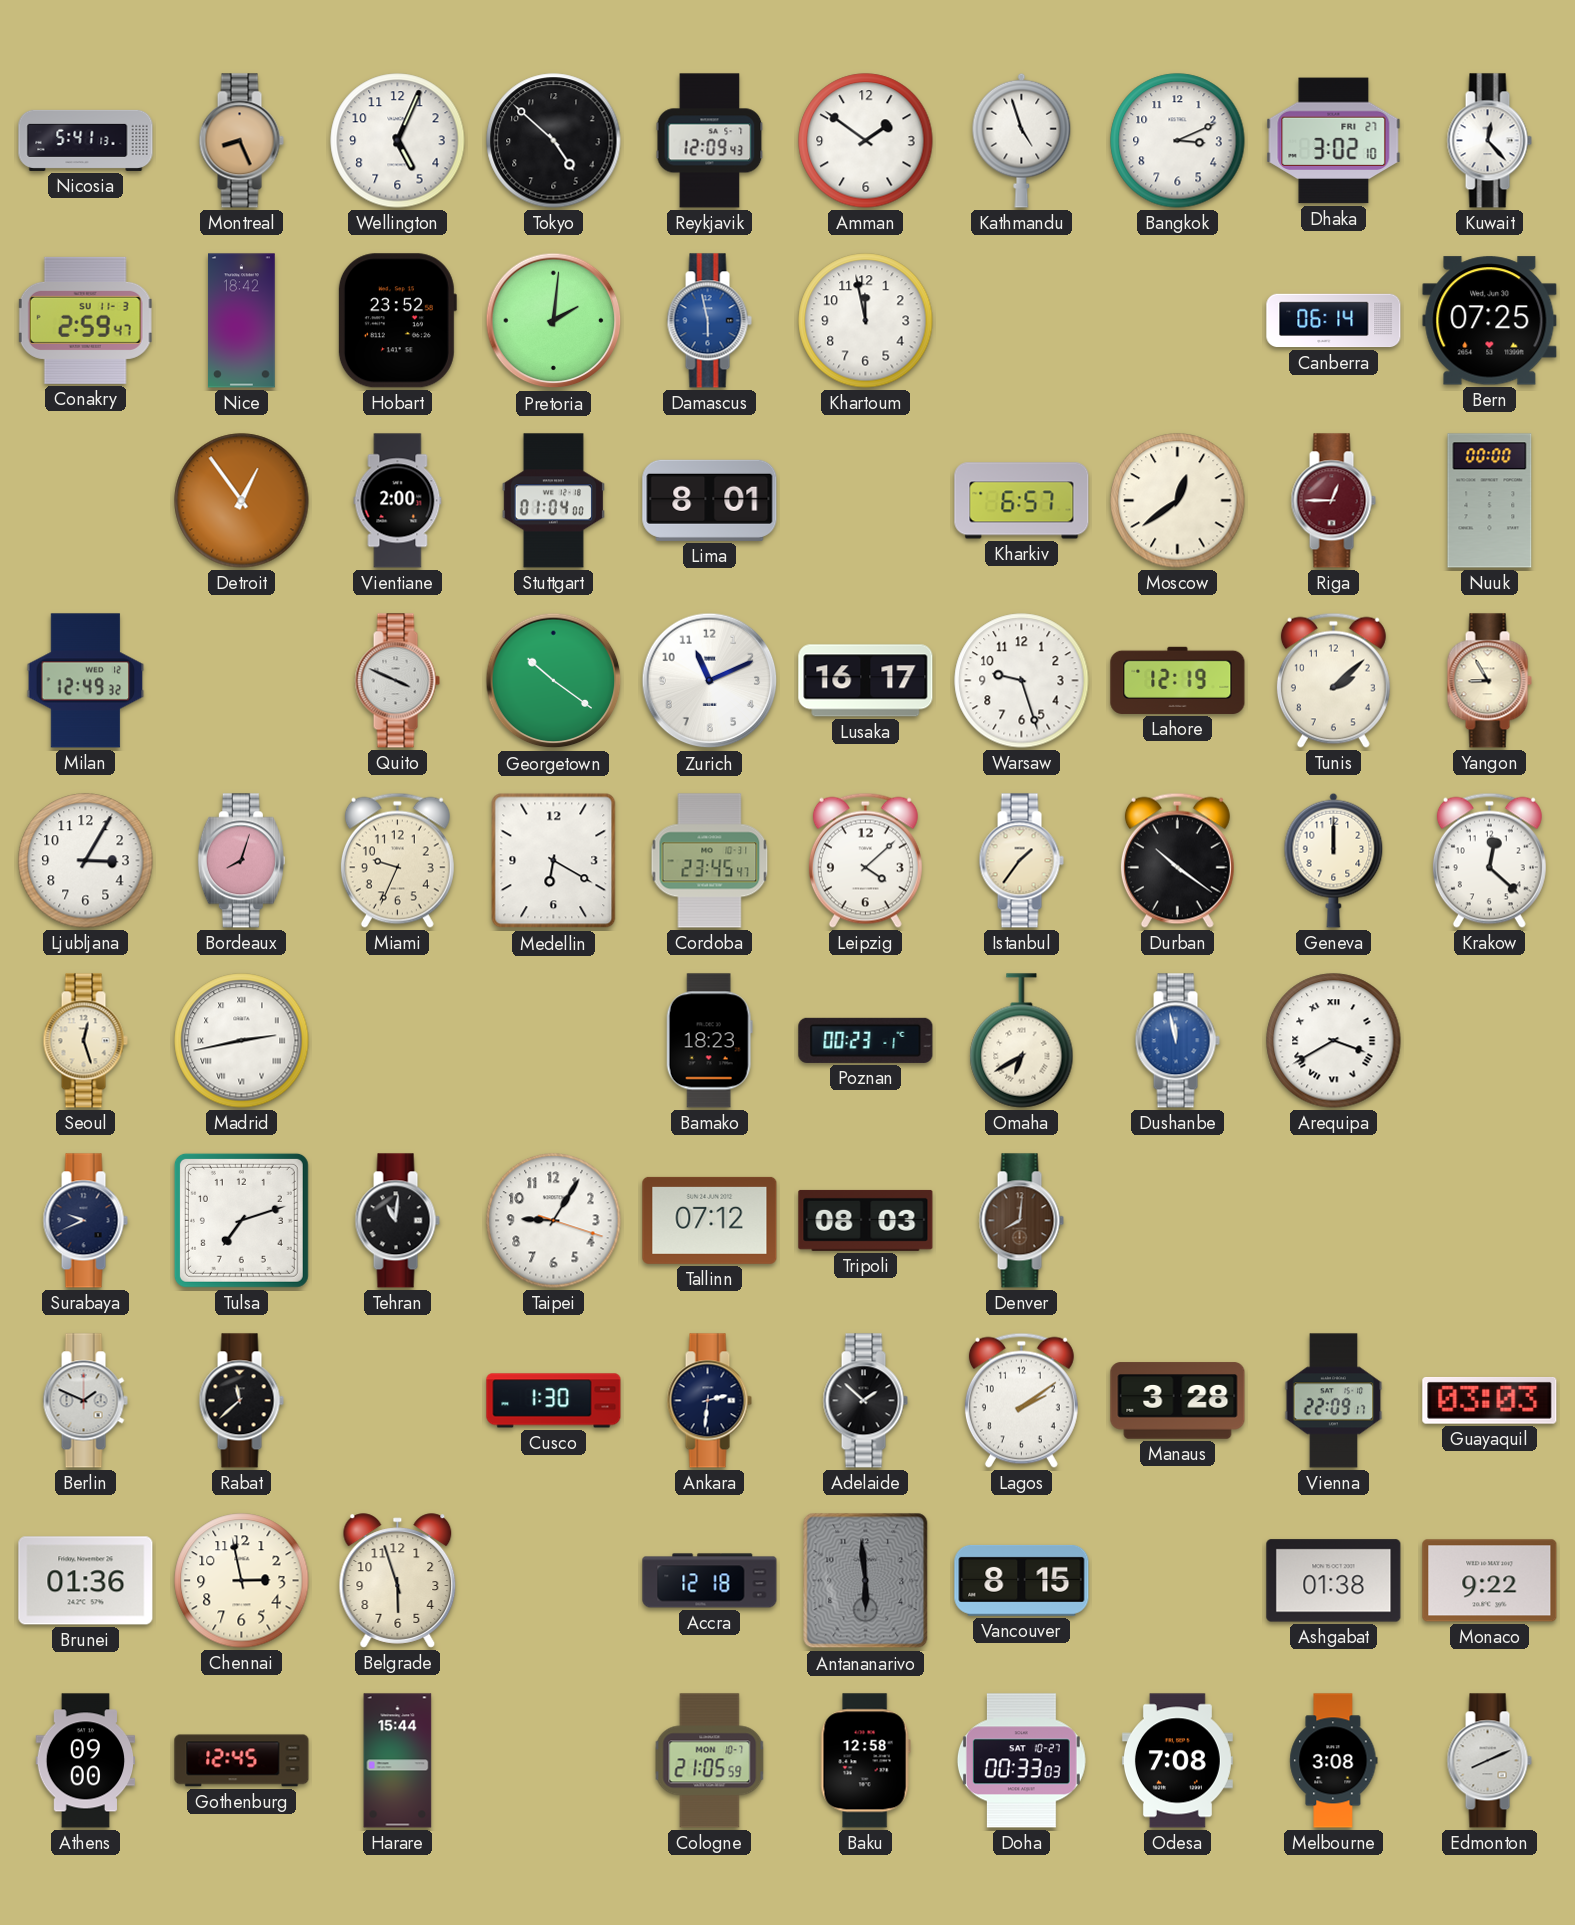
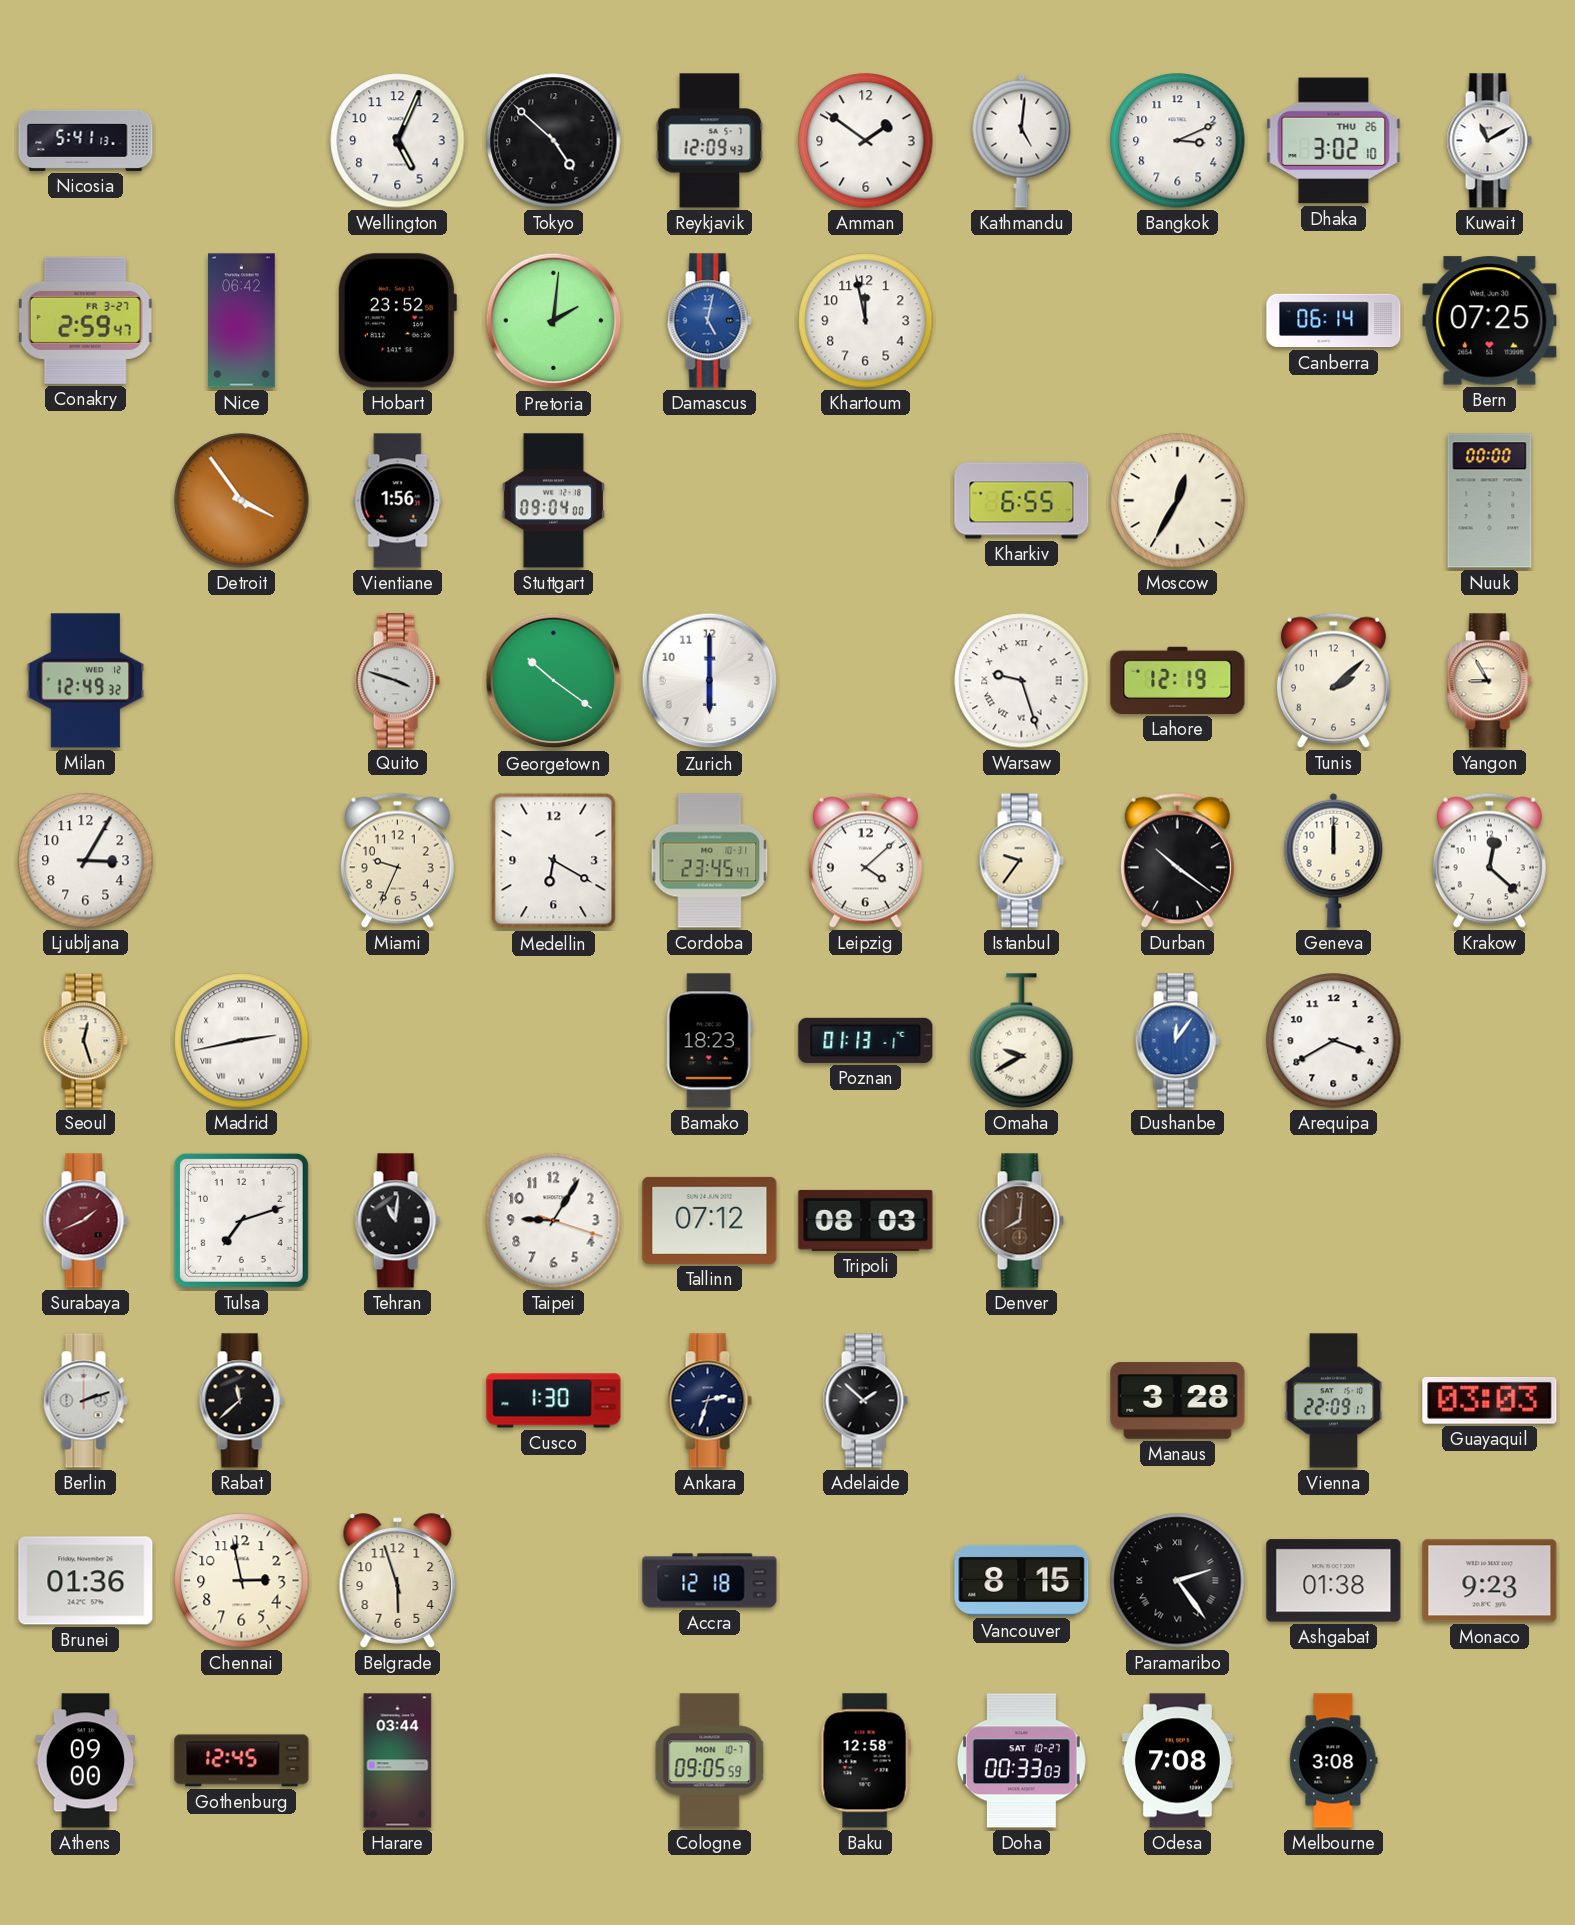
Montreal: 8:26 -> none (241, 141)
Kathmandu: 4:57 -> 5:01 (1022, 140)
Dhaka date: FRI 27 -> THU 26 (1334, 141)
Kuwait: 12:23 -> 11:10 (1489, 141)
Conakry date: SU 11-3 -> FR 3-27 (85, 320)
Nice: 18:42 -> 06:42 (242, 321)
Damascus: 5:58 -> 5:02 (709, 321)
Detroit: 12:54 -> 3:54 (242, 501)
Vientiane: 2:00 -> 1:56 (398, 501)
Stuttgart: 01:04 -> 09:04 (553, 501)
Lima: 8:01 -> none (710, 500)
Kharkiv: 6:57 -> 6:55 (1022, 501)
Moscow: 12:39 -> 12:35 (1178, 501)
Riga: 12:45 -> none (1333, 501)
Quito: 3:49 -> 3:48 (397, 681)
Zurich: 11:11 -> 6:00 (710, 681)
Lusaka: 16:17 -> none (866, 681)
Warsaw numerals: Arabic -> Roman (1022, 681)
Bordeaux: 8:03 -> none (241, 861)
Istanbul: 1:36 -> 9:36 (1021, 861)
Poznan: 00:23 -> 01:13 (866, 1040)
Omaha: 6:40 -> 9:40 (1022, 1041)
Dushanbe: 11:58 -> 12:06 (1177, 1041)
Arequipa numerals: Roman -> Arabic (1334, 1041)
Surabaya: 9:41 -> 1:41 (85, 1221)
Surabaya dial: navy -> burgundy (85, 1221)
Berlin: 1:49 -> 2:12 (85, 1401)
Ankara: 2:31 -> 2:33 (709, 1401)
Lagos: 2:09 -> none (1021, 1400)
Antananarivo: 5:59 -> none (866, 1581)
Paramaribo: none -> 2:24 (1178, 1581)
Monaco: 9:22 -> 9:23 (1490, 1581)
Harare: 15:44 -> 03:44 (398, 1761)
Cologne: 21:05 -> 09:05 (710, 1761)
Edmonton: 8:11 -> none (1489, 1761)
